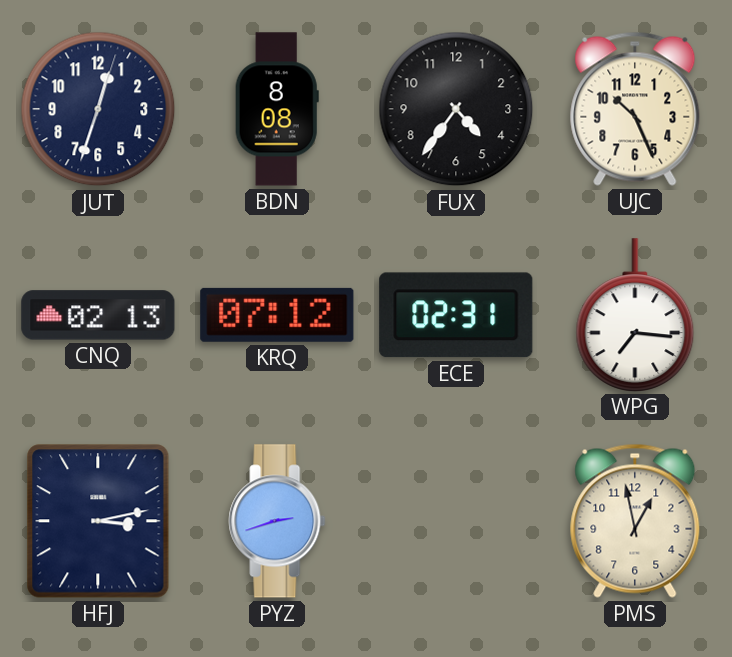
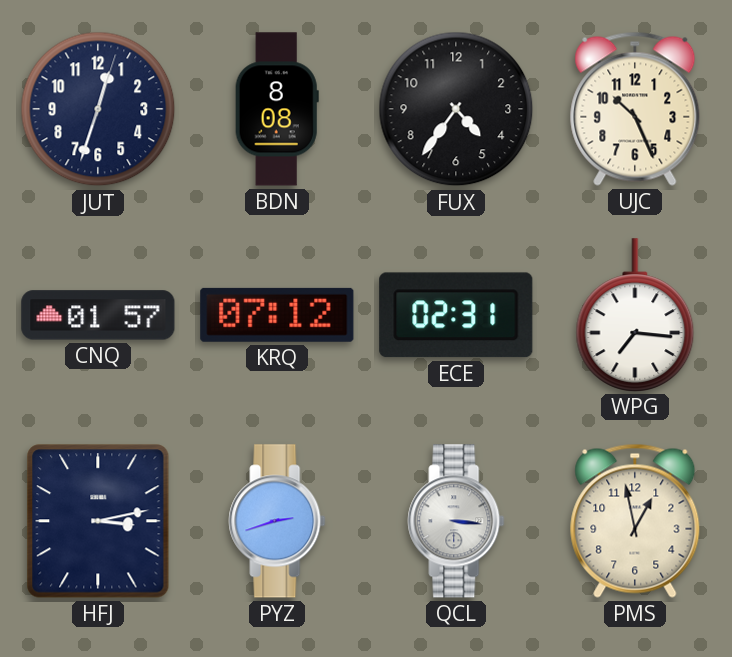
CNQ: 02:13 -> 01:57 (98, 315)
QCL: none -> 3:16 (456, 521)
